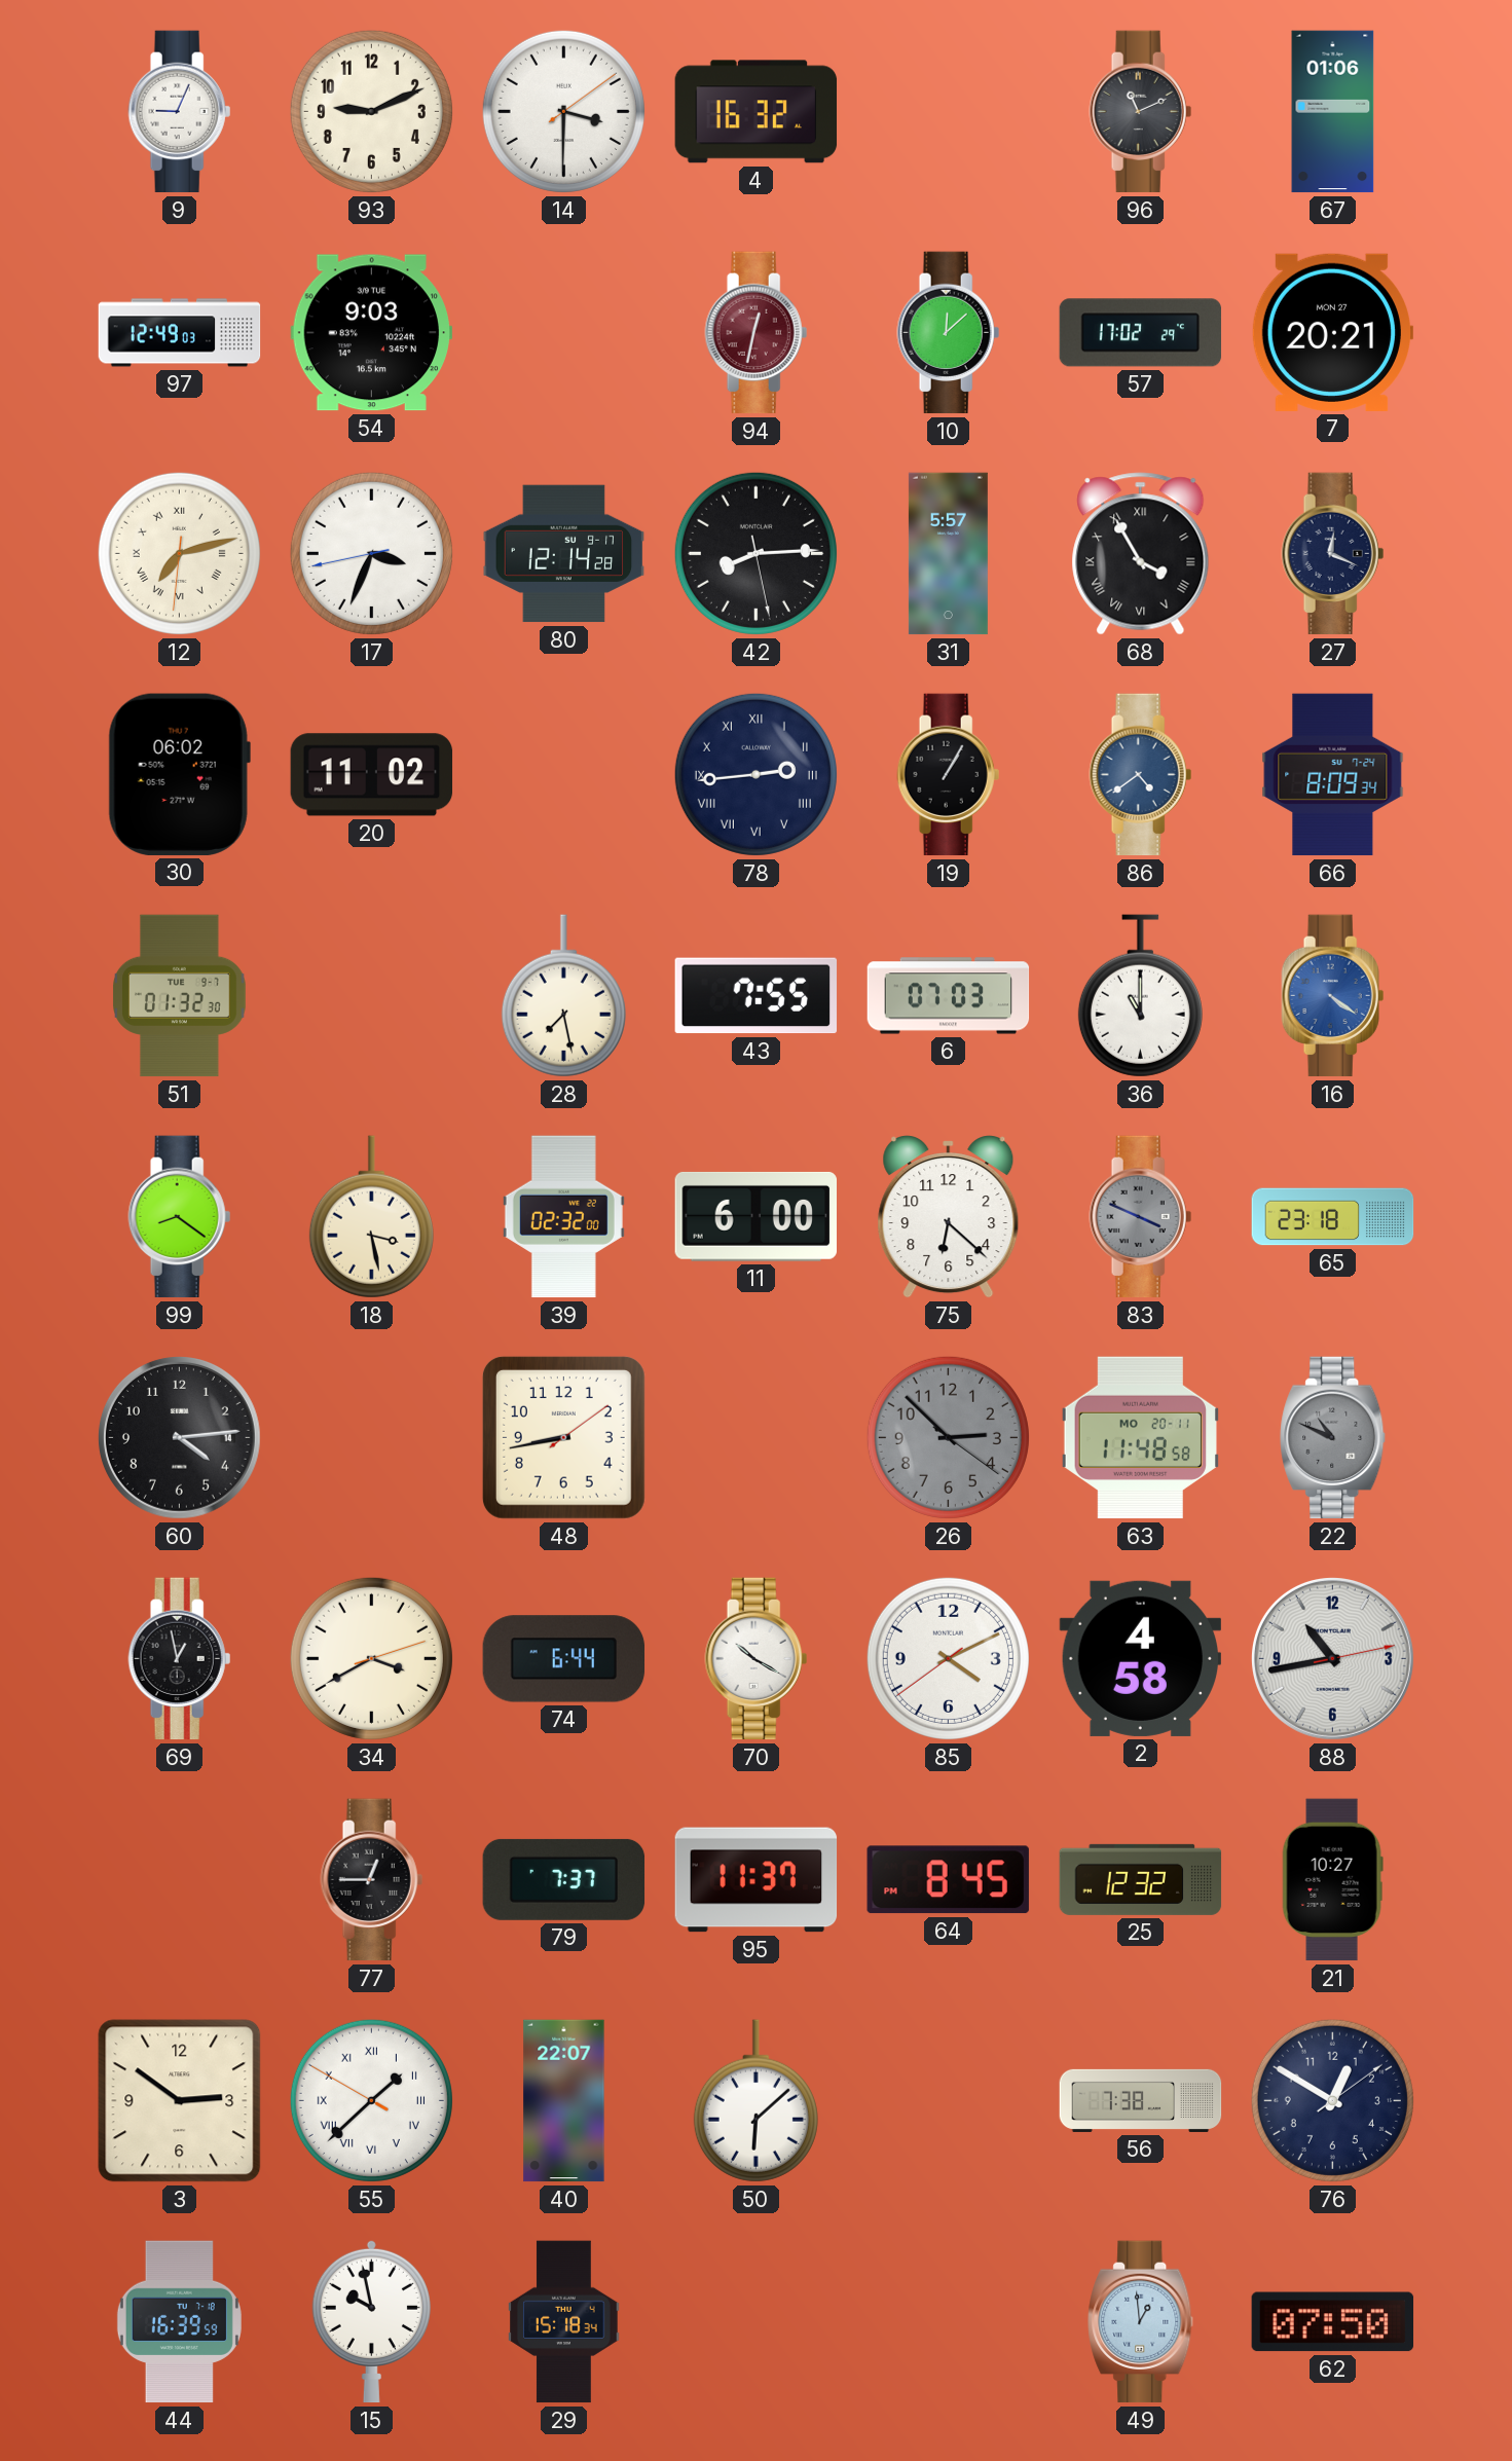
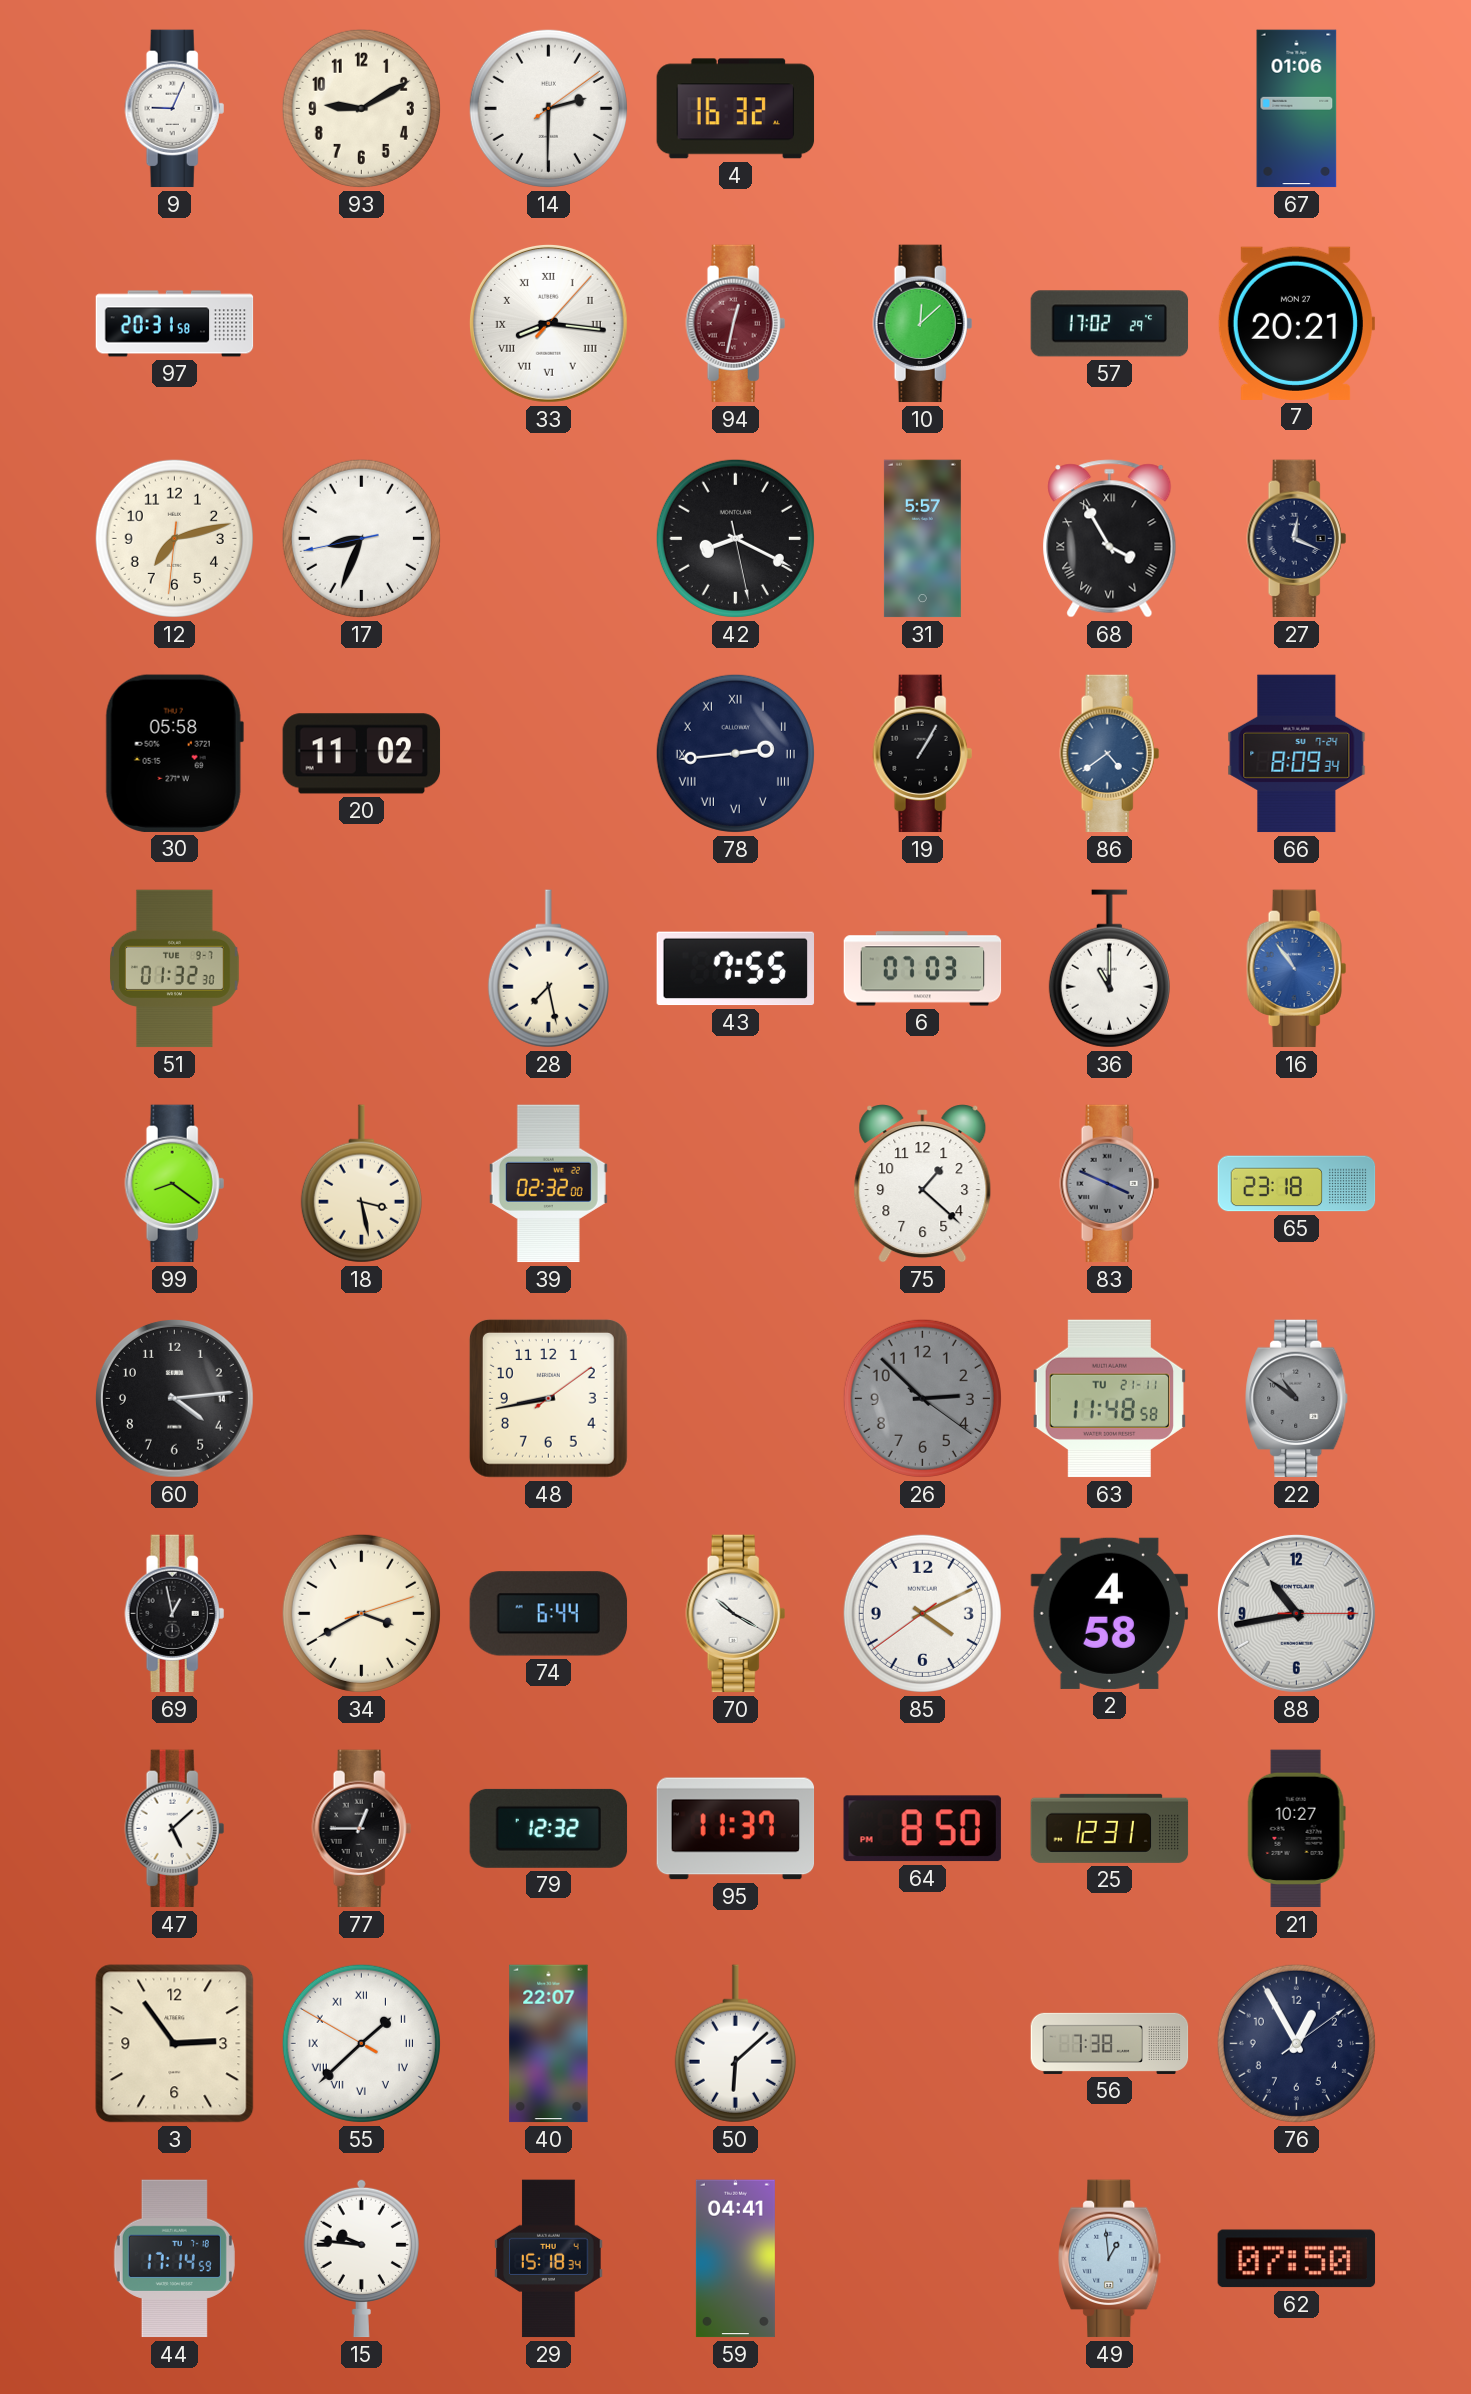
93: 9:11 -> 9:10 (361, 108)
14: 3:30 -> 2:30 (548, 108)
96: 11:11 -> none (1141, 112)
97: 12:49 -> 20:31 (175, 324)
54: 9:03 -> none (372, 333)
33: none -> 8:16 (548, 323)
12 numerals: Roman -> Arabic (174, 538)
17: 3:33 -> 8:33 (361, 538)
80: 12:14 -> none (564, 554)
42: 8:14 -> 8:19 (735, 538)
30: 06:02 -> 05:58 (174, 753)
16: 4:21 -> 10:54 (1297, 969)
11: 6:00 -> none (755, 1216)
75: 6:22 -> 1:22 (923, 1184)
63 date: MO 20-11 -> TU 21-11 (1109, 1399)
22: 10:49 -> 10:51 (1297, 1399)
88: 10:43:13 -> 10:43:15 (1296, 1613)
47: none -> 5:08 (175, 1829)
79: 7:37 -> 12:32 (549, 1828)
64: 8:45 -> 8:50 (922, 1829)
25: 12:32 -> 12:31 (1110, 1828)
3: 2:51 -> 2:54 (175, 2044)
76: 12:50 -> 12:55 (1296, 2043)
44: 16:39 -> 17:14 (174, 2259)
15: 9:58 -> 9:46 (361, 2258)
59: none -> 04:41 (735, 2259)
